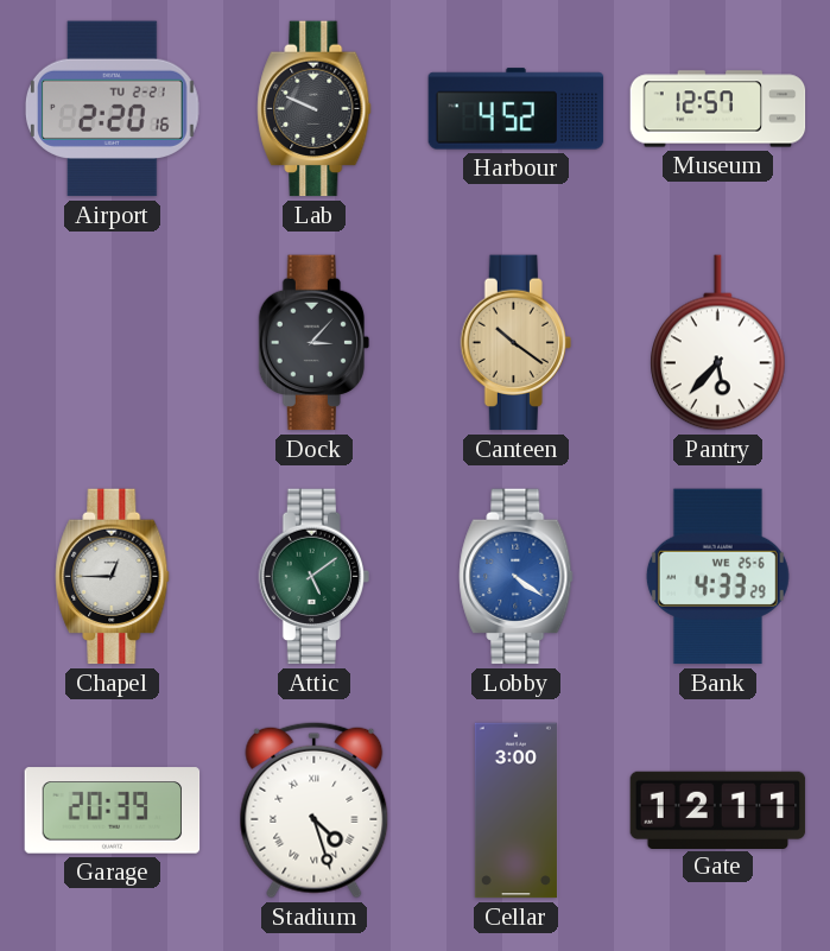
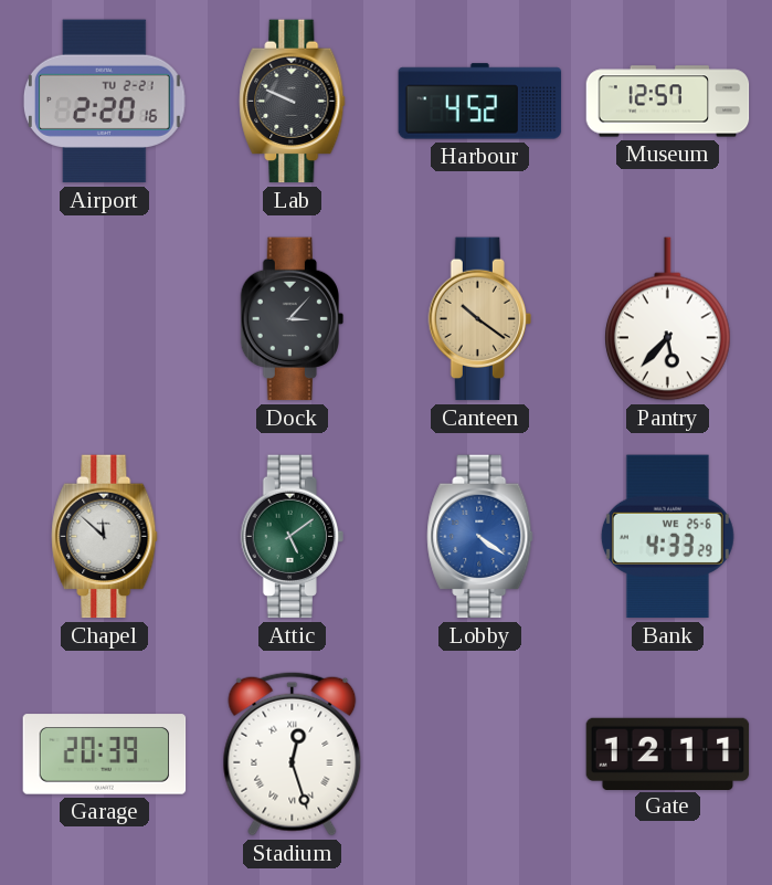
Chapel: 12:45 -> 11:52 (105, 537)
Stadium: 4:27 -> 12:27 (293, 754)
Cellar: 3:00 -> none (515, 811)
